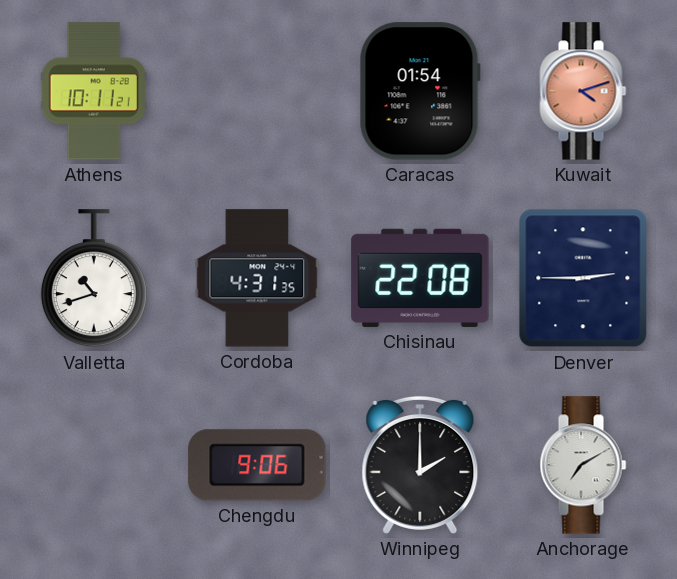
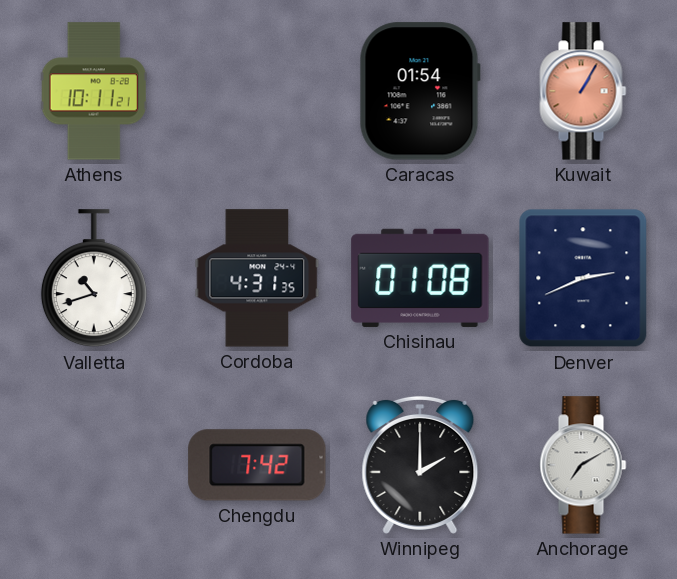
Kuwait: 4:12 -> 1:05 (583, 91)
Chisinau: 22:08 -> 01:08 (420, 278)
Denver: 2:45 -> 2:41 (583, 278)
Chengdu: 9:06 -> 7:42 (257, 465)
